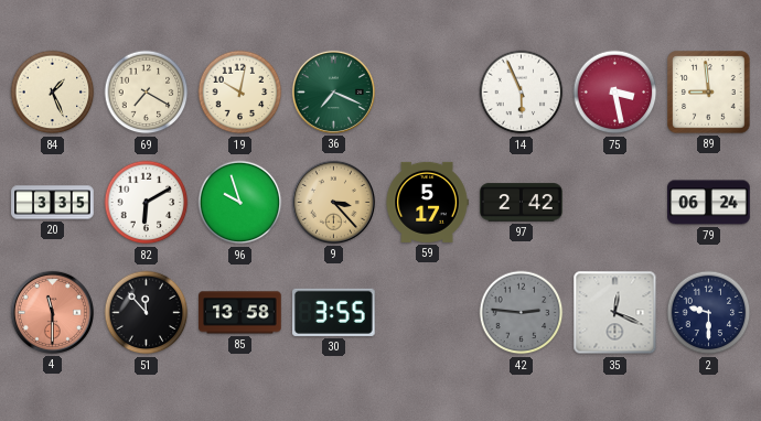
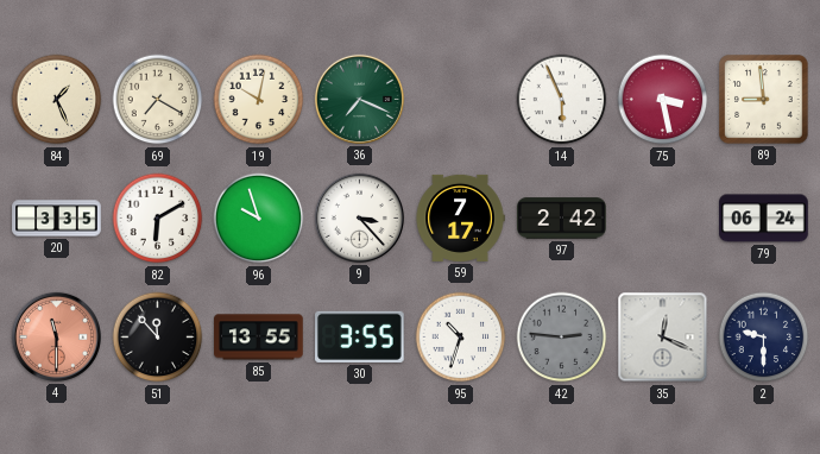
9 dial: champagne -> white (359, 217)
59: 5:17 -> 7:17 (460, 217)
85: 13:58 -> 13:55 (259, 338)
95: none -> 10:33 (461, 338)
